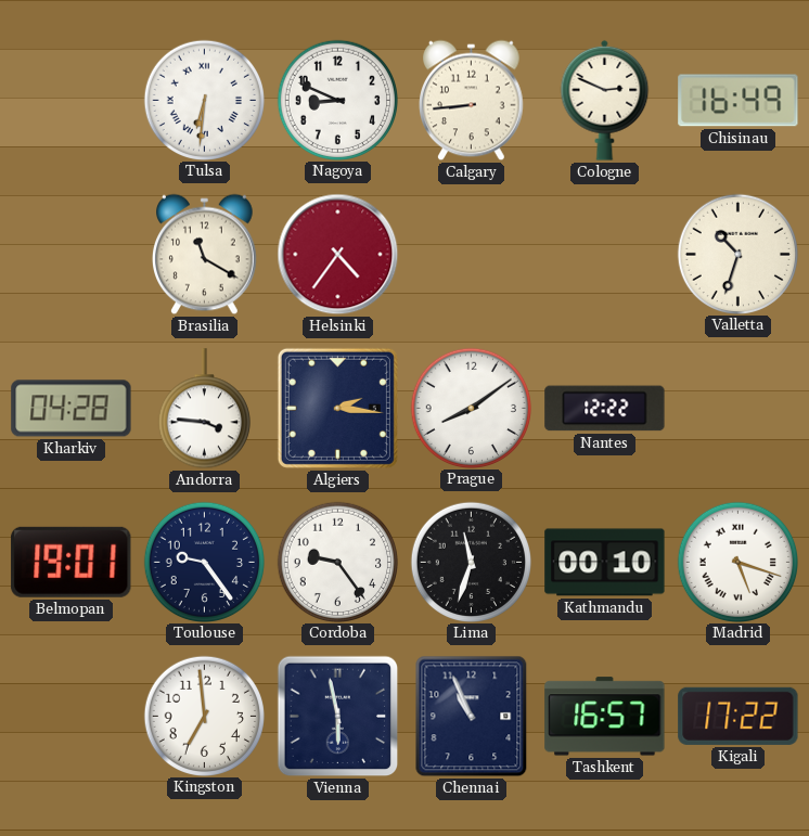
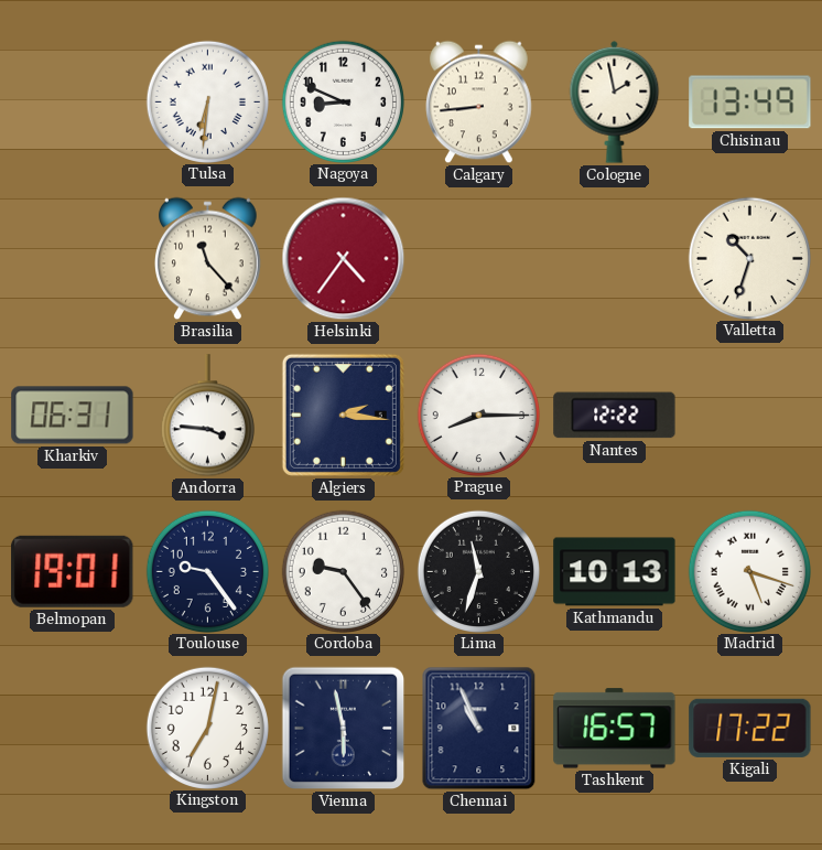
Cologne: 2:49 -> 1:58 (615, 101)
Chisinau: 16:49 -> 13:49 (750, 103)
Brasilia: 11:20 -> 11:23 (208, 259)
Kharkiv: 04:28 -> 06:31 (73, 416)
Prague: 8:09 -> 8:15 (478, 415)
Kathmandu: 00:10 -> 10:13 (615, 572)
Kingston: 6:59 -> 7:02 (207, 728)
